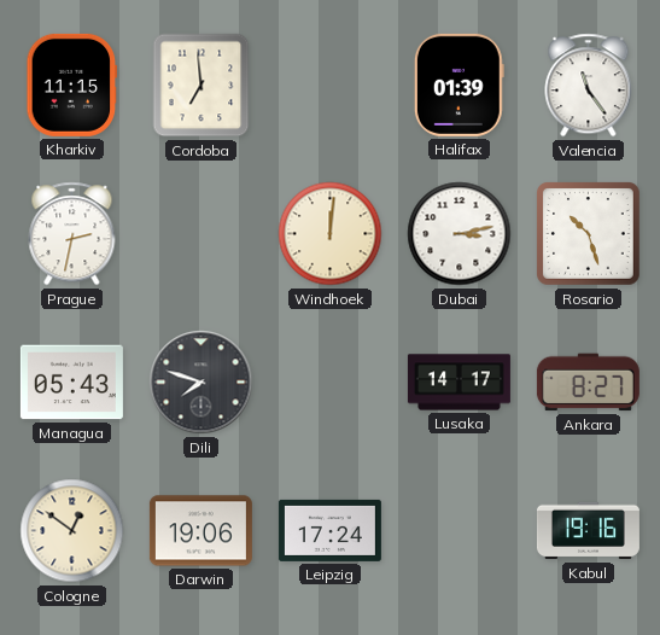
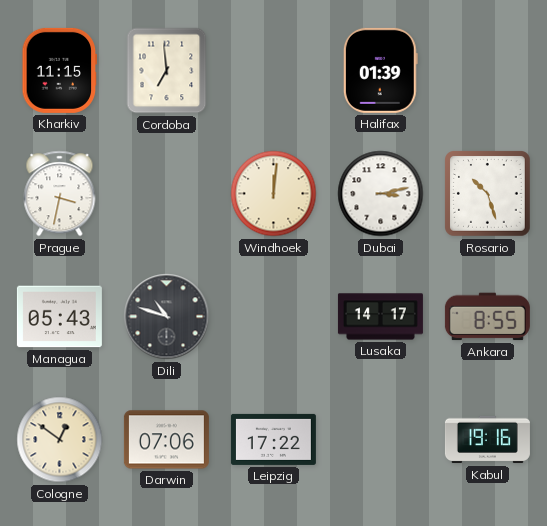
Valencia: 11:24 -> none (589, 86)
Prague: 2:32 -> 3:32 (60, 194)
Dili: 7:48 -> 10:48 (167, 317)
Ankara: 8:27 -> 8:55 (487, 317)
Darwin: 19:06 -> 07:06 (166, 440)
Leipzig: 17:24 -> 17:22 (273, 439)
